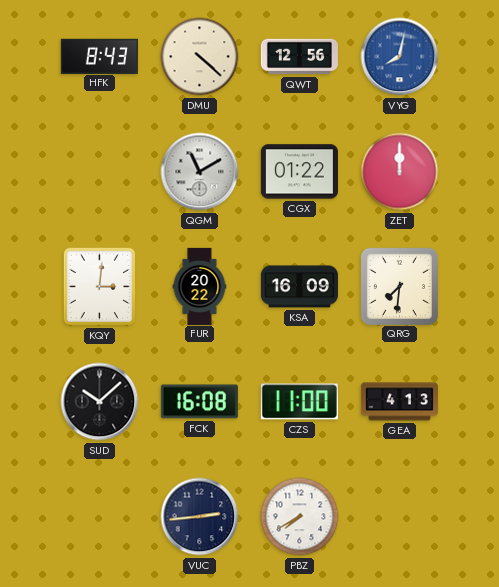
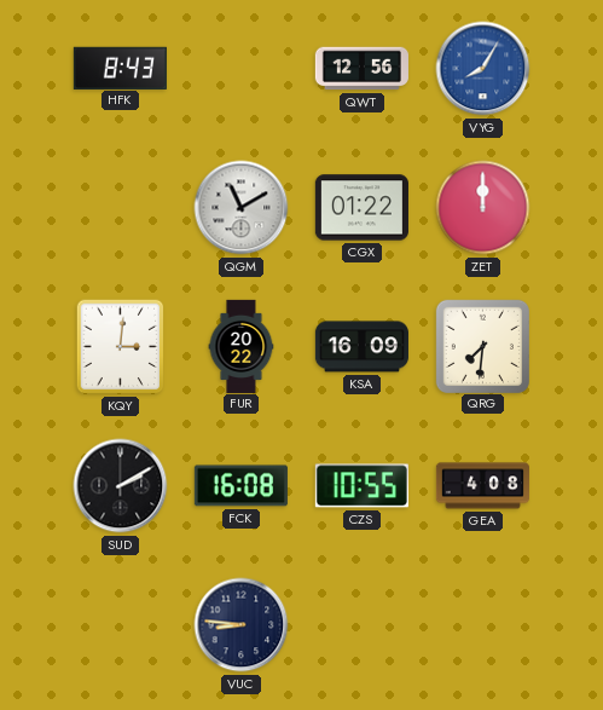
DMU: 4:22 -> none (200, 57)
VYG: 8:02 -> 8:05 (483, 69)
SUD: 10:08 -> 2:10 (121, 486)
CZS: 11:00 -> 10:55 (361, 486)
GEA: 4:13 -> 4:08 (482, 486)
VUC: 2:44 -> 8:46 (242, 625)
PBZ: 7:40 -> none (300, 517)
